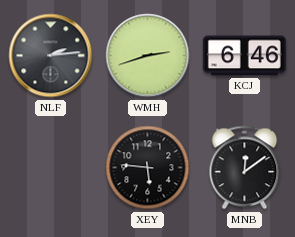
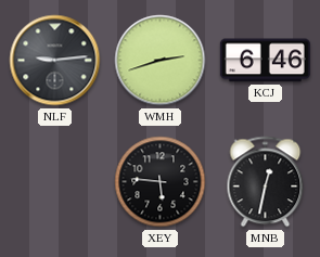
NLF: 2:14 -> 9:14 (55, 61)
MNB: 12:09 -> 12:32 (266, 182)
